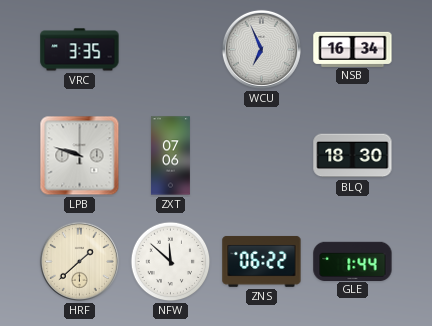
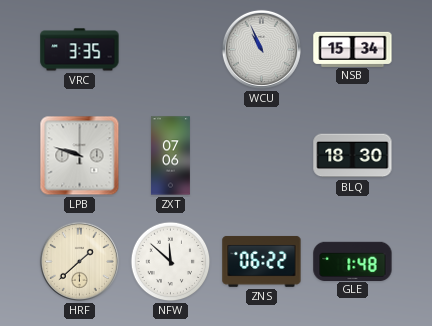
WCU: 6:56 -> 10:56 (261, 49)
NSB: 16:34 -> 15:34 (353, 49)
GLE: 1:44 -> 1:48 (353, 261)
